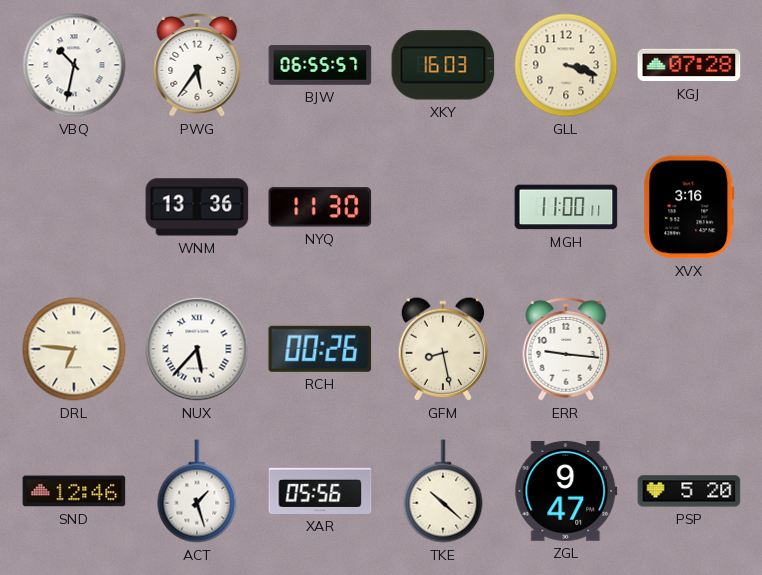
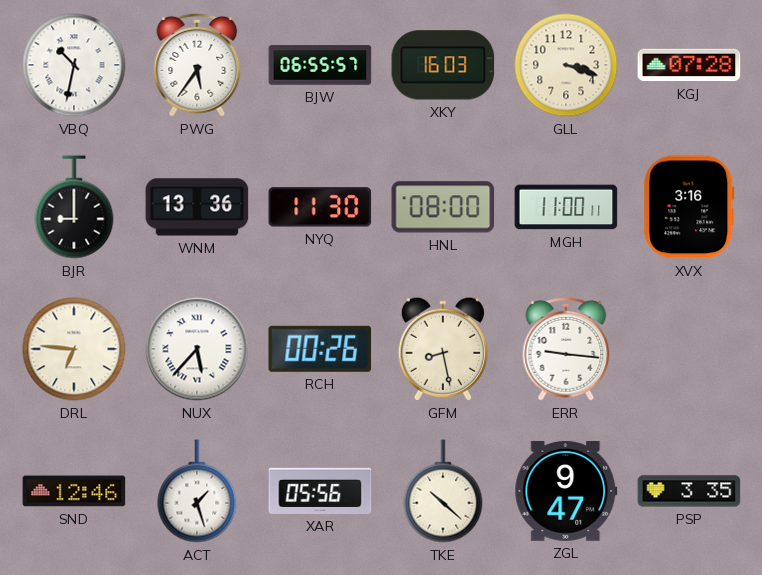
BJR: none -> 9:00 (74, 207)
HNL: none -> 08:00 (443, 207)
PSP: 5:20 -> 3:35 (689, 491)
